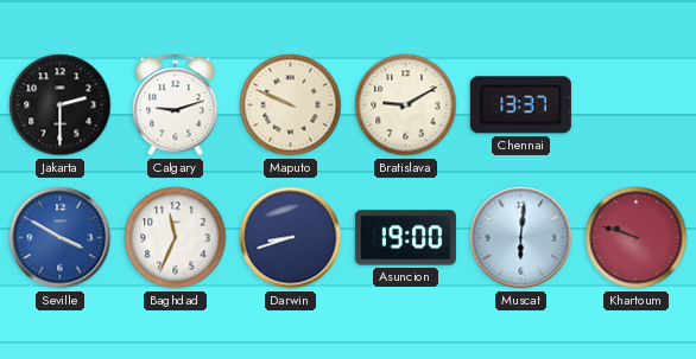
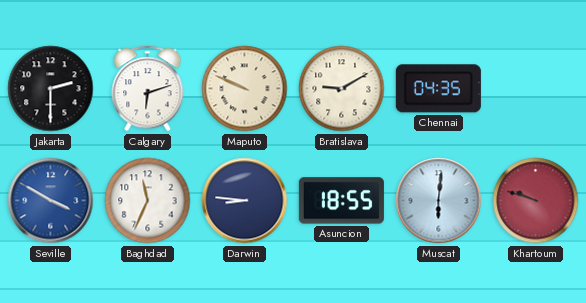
Calgary: 9:12 -> 6:12 (148, 89)
Chennai: 13:37 -> 04:35 (438, 89)
Darwin: 8:42 -> 8:46 (245, 201)
Asuncion: 19:00 -> 18:55 (341, 201)
